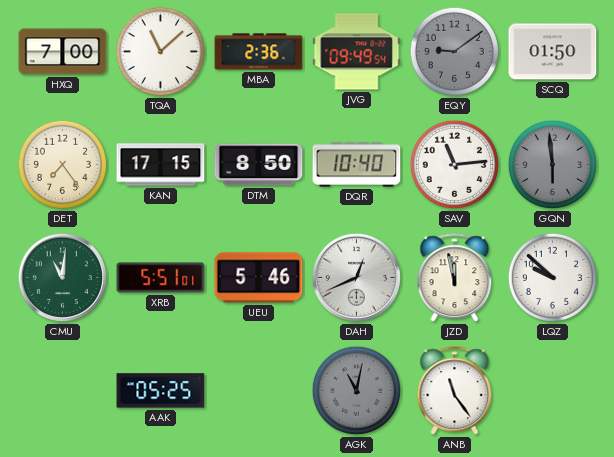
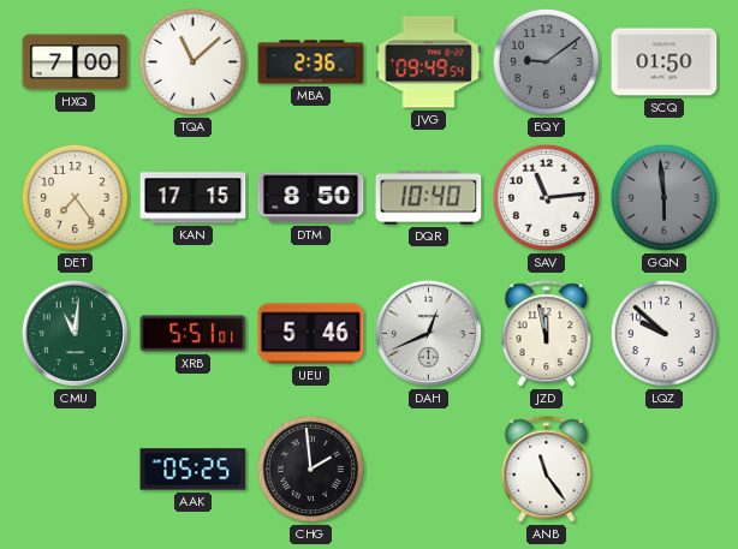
CHG: none -> 1:59 (310, 469)
AGK: 11:02 -> none (356, 390)
